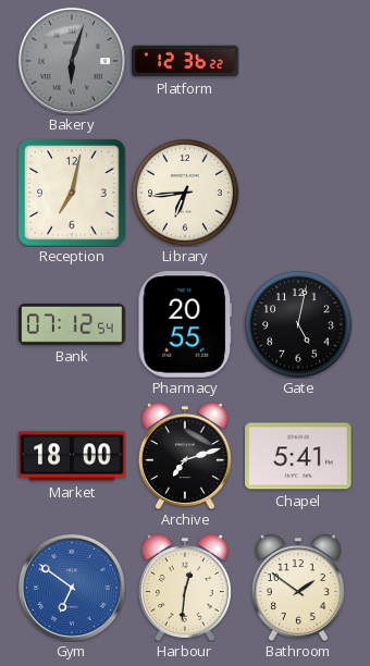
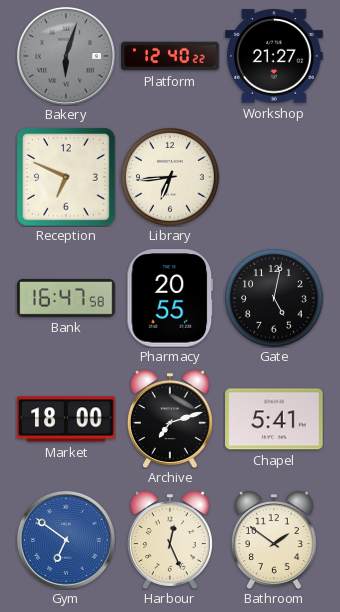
Platform: 12:36 -> 12:40 (170, 56)
Workshop: none -> 21:27 (274, 56)
Reception: 7:02 -> 6:49 (66, 177)
Bank: 07:12 -> 16:47 (66, 298)
Harbour: 12:31 -> 12:26 (170, 540)
